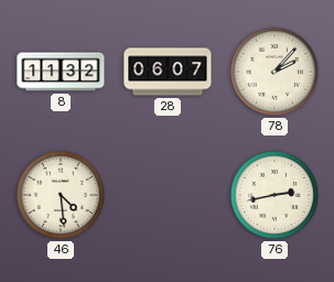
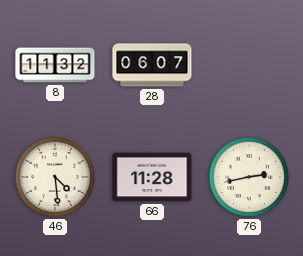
78: 2:07 -> none (274, 72)
66: none -> 11:28 (152, 177)
